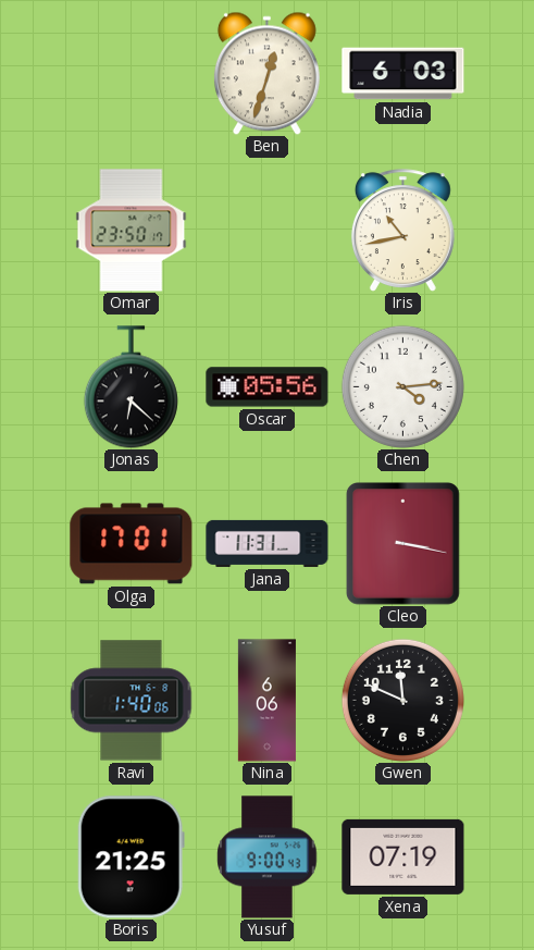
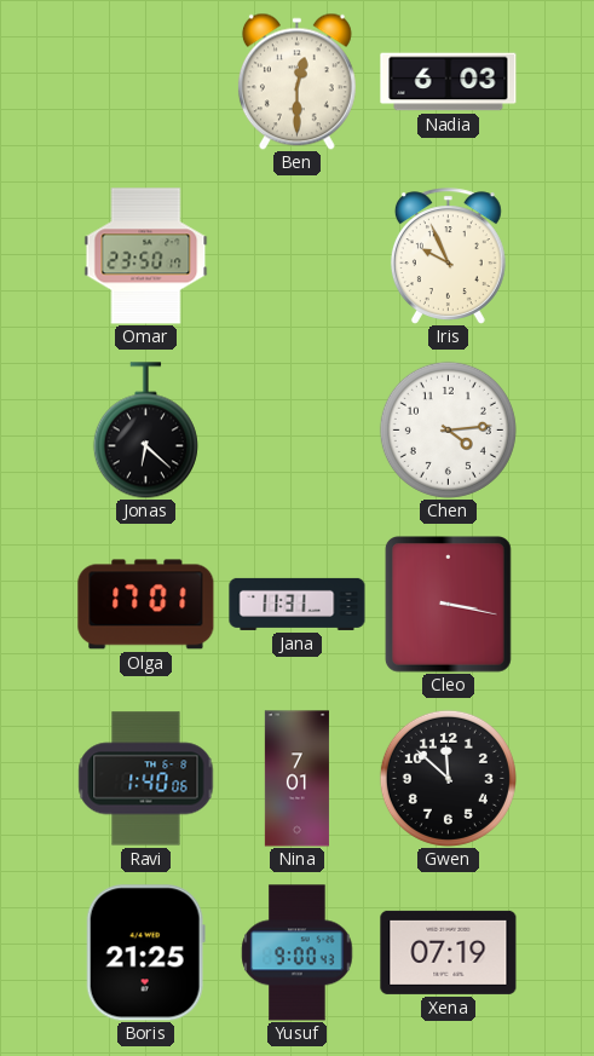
Ben: 12:33 -> 12:30 (296, 81)
Iris: 10:43 -> 9:56 (448, 256)
Oscar: 05:56 -> none (268, 387)
Nina: 6:06 -> 7:01 (296, 779)
Gwen: 11:49 -> 11:52 (448, 778)
